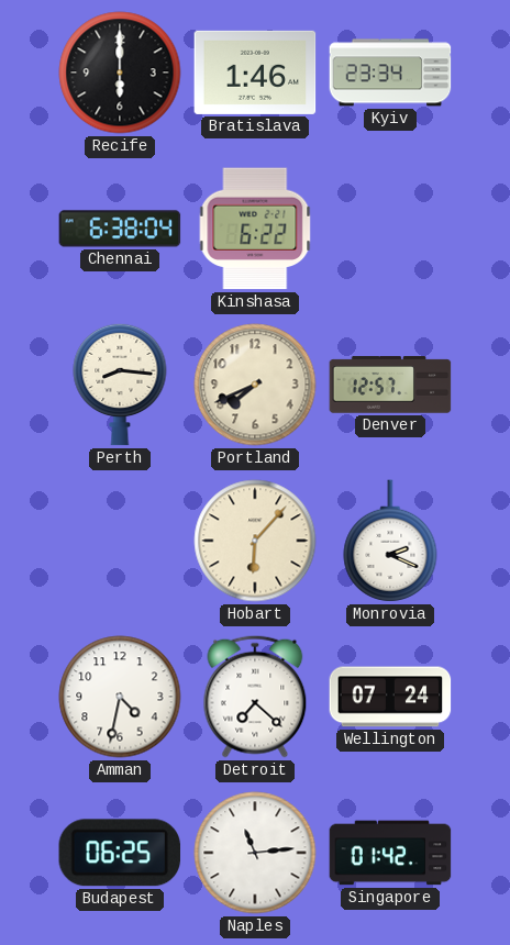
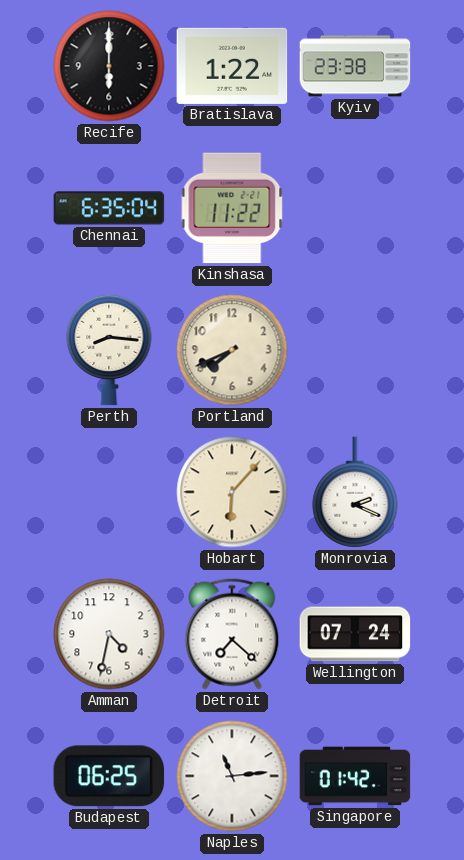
Bratislava: 1:46 -> 1:22 (232, 66)
Kyiv: 23:34 -> 23:38 (355, 66)
Chennai: 6:38 -> 6:35 (109, 208)
Kinshasa: 6:22 -> 11:22 (232, 208)
Denver: 12:57 -> none (390, 385)
